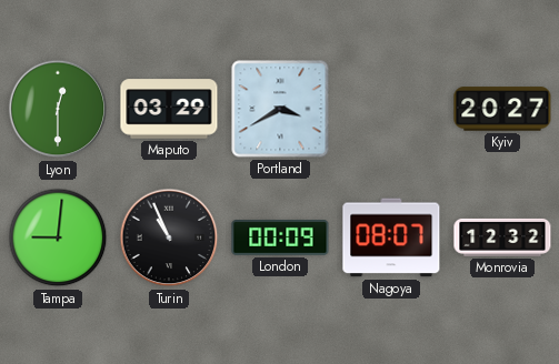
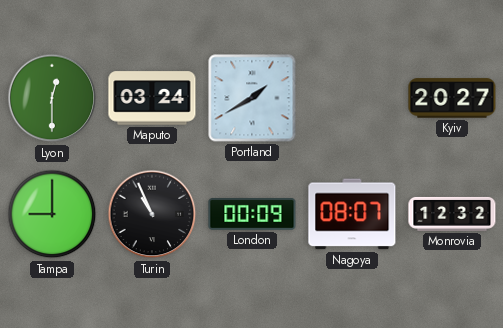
Maputo: 03:29 -> 03:24 (152, 98)
Portland: 3:40 -> 1:40 (252, 98)
Tampa: 9:01 -> 9:00 (52, 214)
